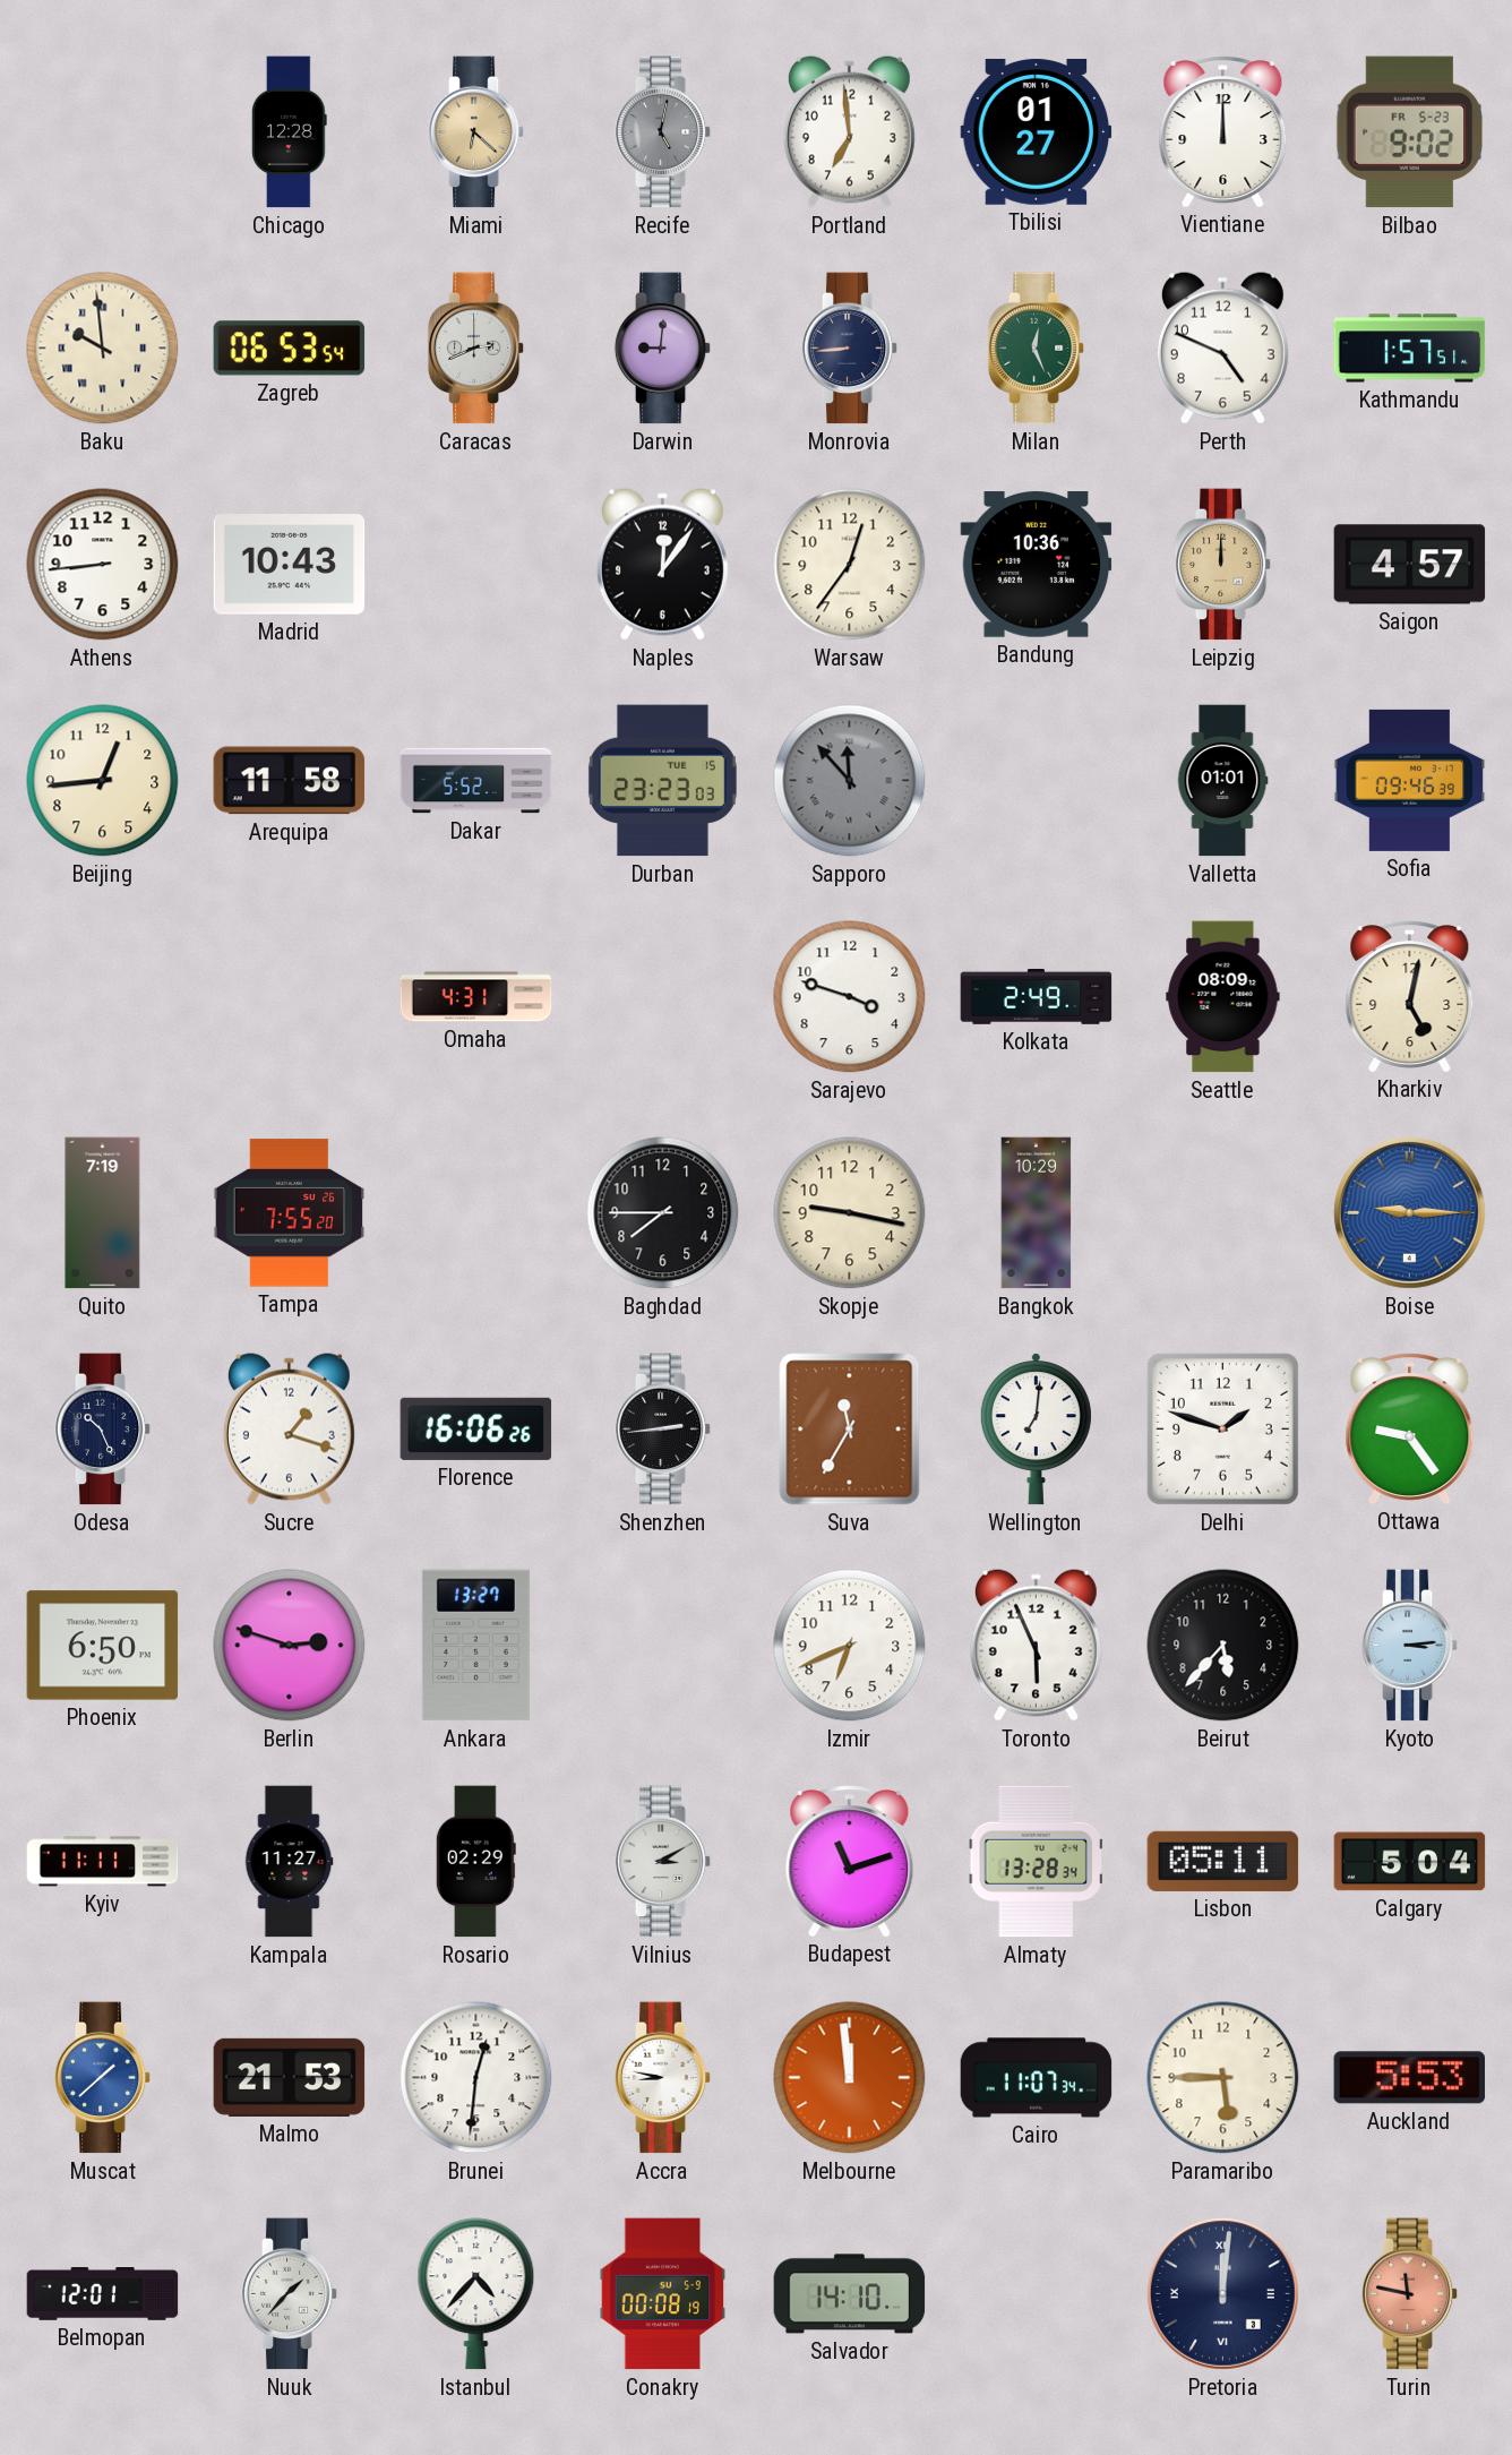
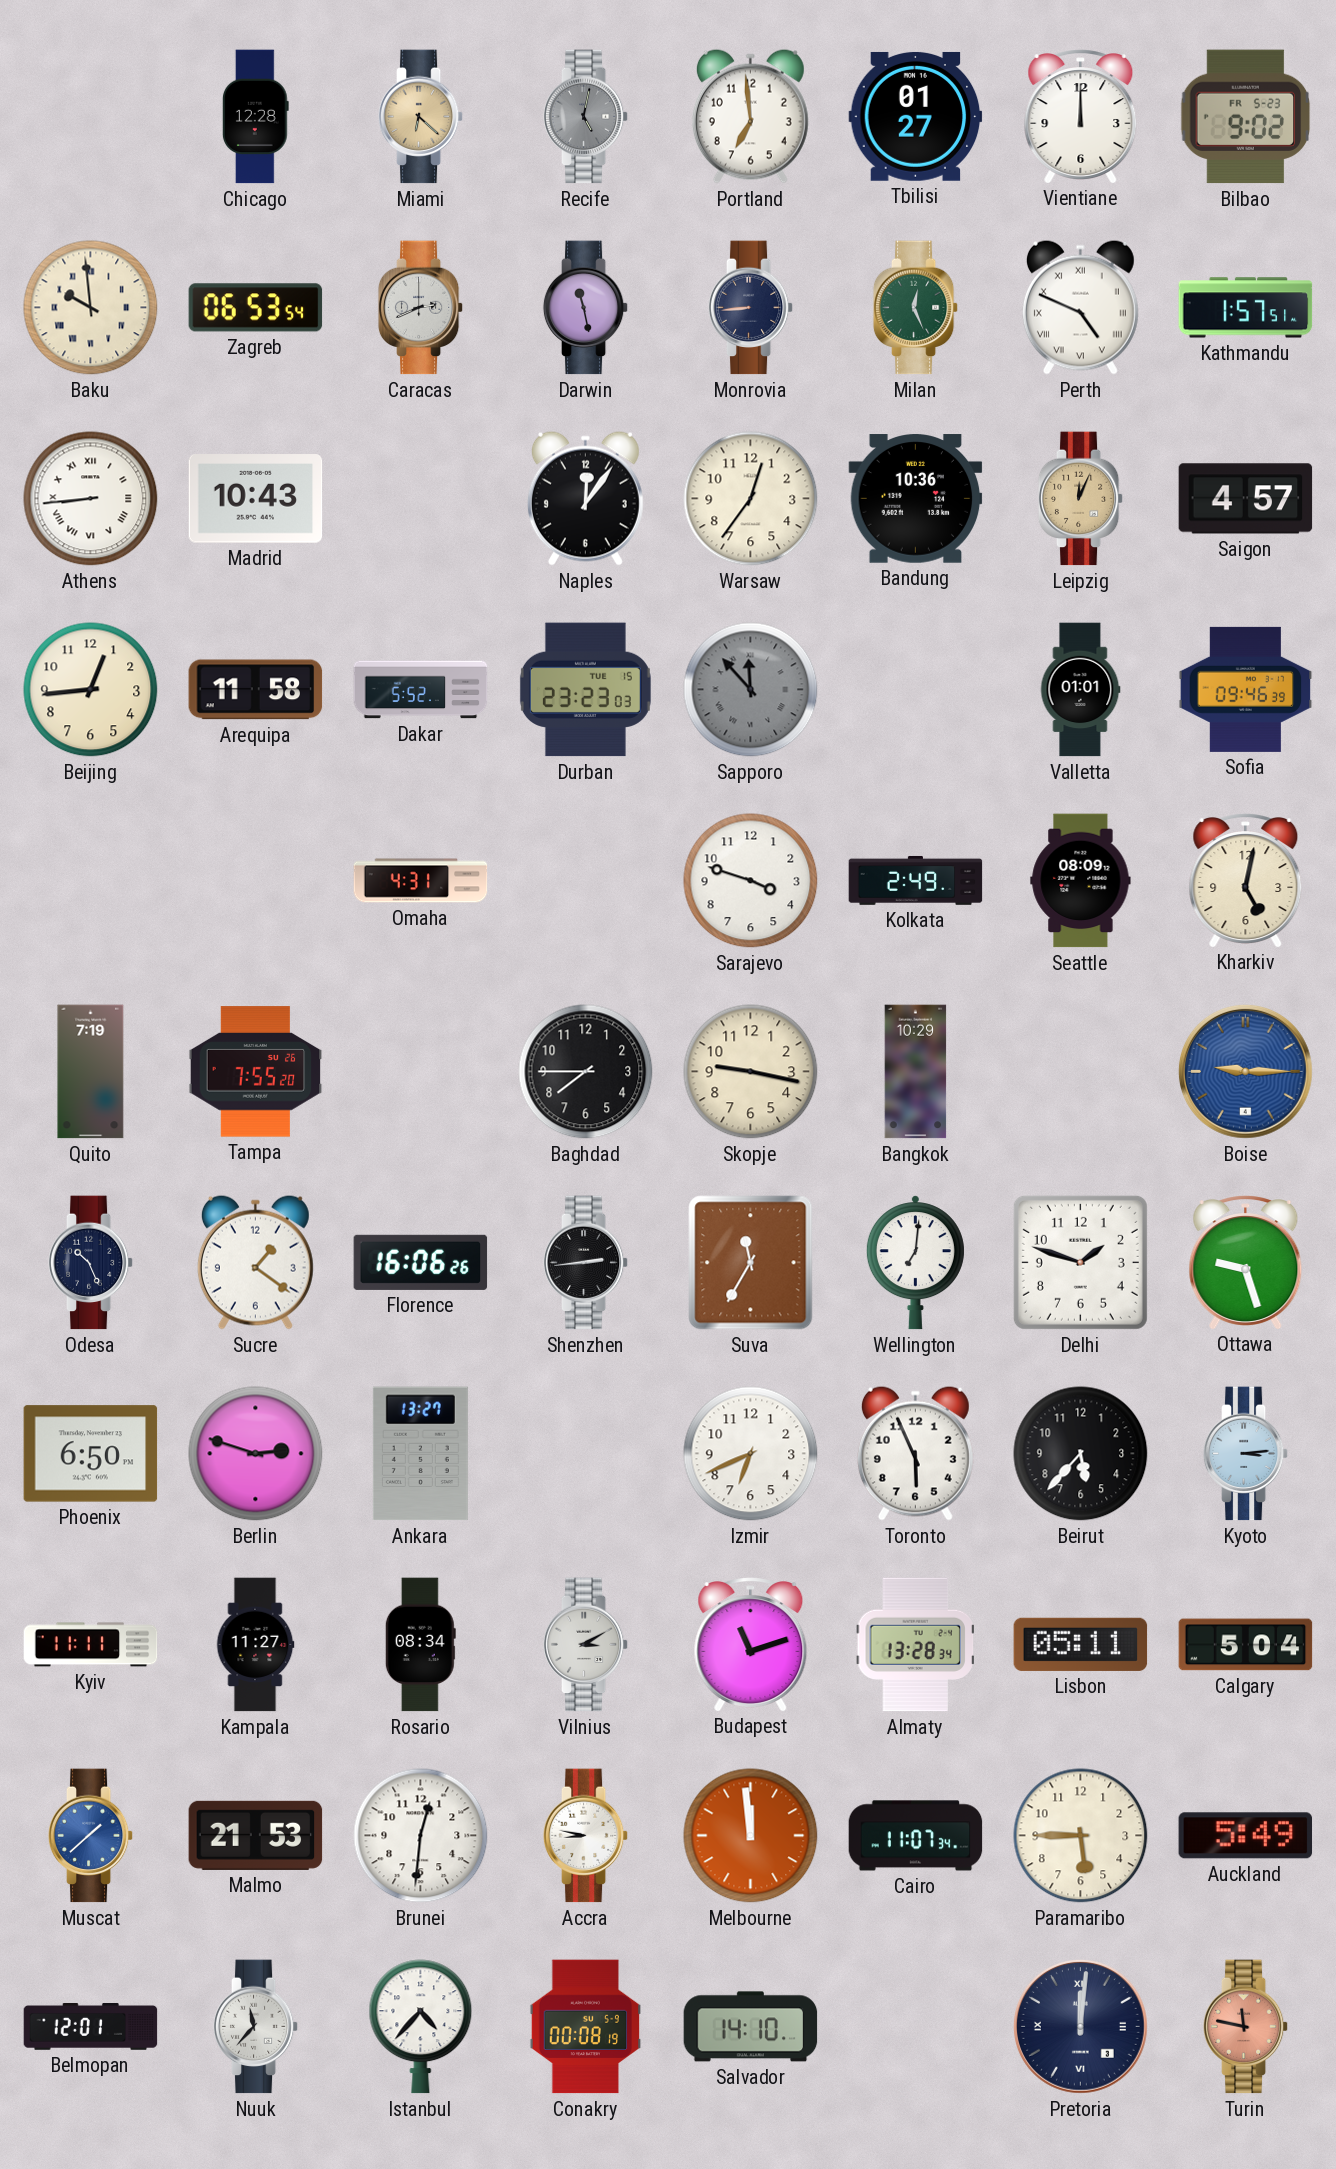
Darwin: 9:01 -> 11:28 (586, 308)
Perth numerals: Arabic -> Roman (1080, 307)
Athens numerals: Arabic -> Roman (91, 499)
Leipzig: 12:00 -> 12:04 (1081, 499)
Sucre: 1:18 -> 1:21 (255, 1262)
Ottawa: 9:24 -> 9:27 (1246, 1262)
Rosario: 02:29 -> 08:34 (420, 1645)
Auckland: 5:53 -> 5:49 (1246, 1836)
Nuuk: 1:37 -> 11:37 (256, 2027)
